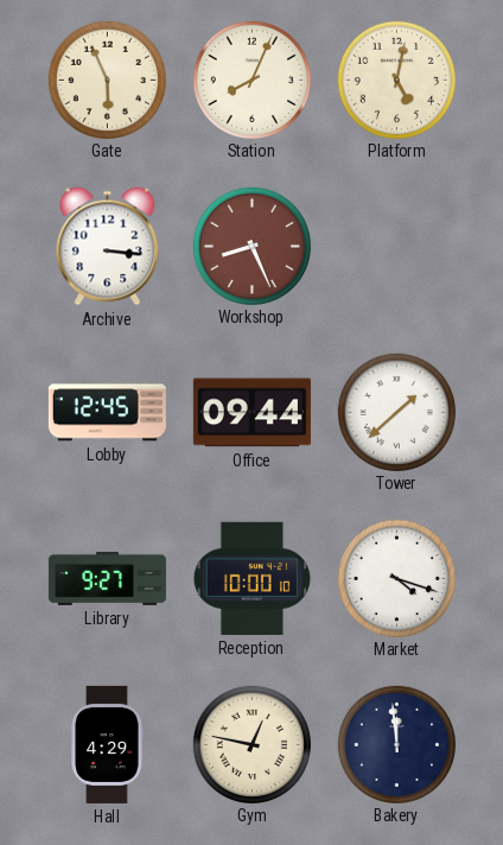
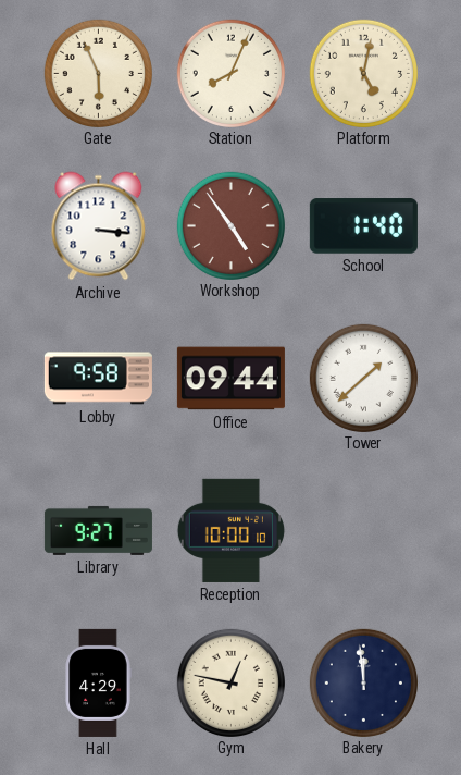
Workshop: 8:26 -> 4:54 (230, 225)
School: none -> 1:40 (363, 226)
Lobby: 12:45 -> 9:58 (98, 379)
Market: 4:18 -> none (396, 578)
